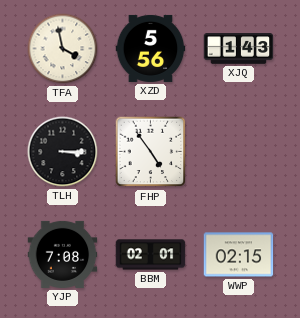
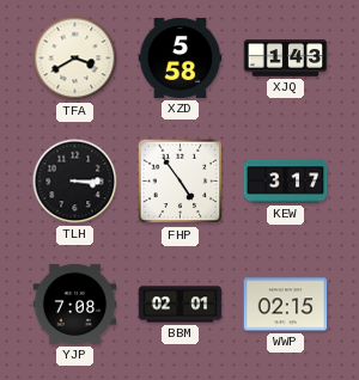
TFA: 3:58 -> 3:40 (75, 59)
XZD: 5:56 -> 5:58 (181, 57)
KEW: none -> 3:17 (286, 182)
